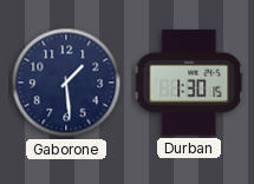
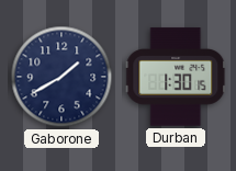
Gaborone: 1:29 -> 1:40 (61, 77)
